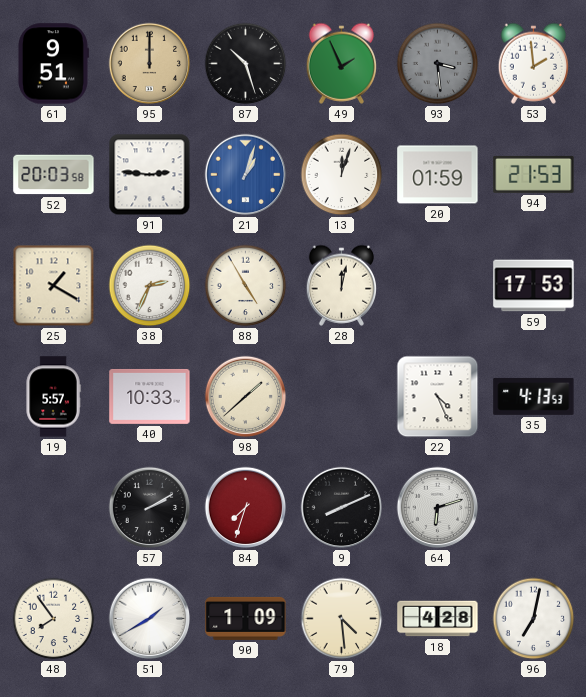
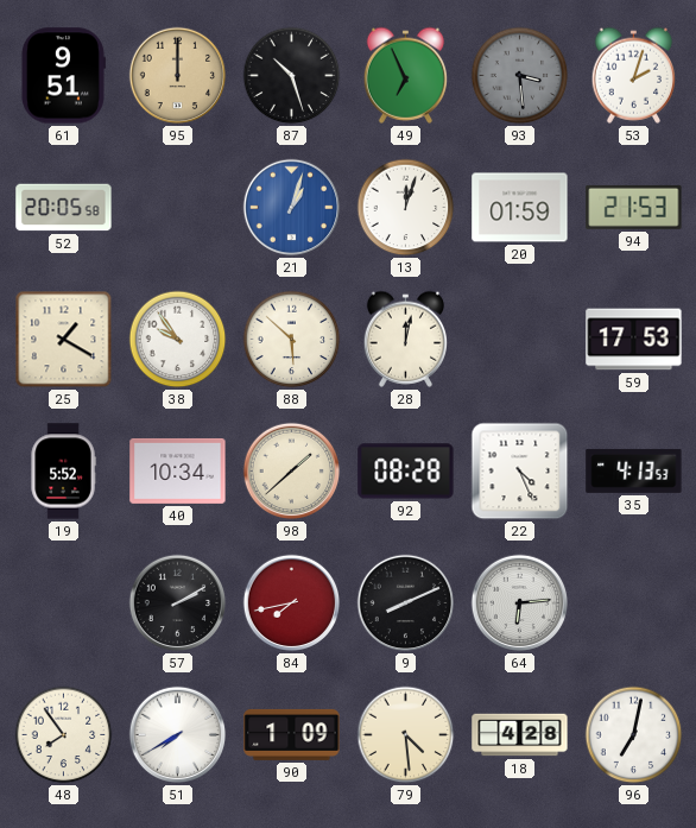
49: 1:56 -> 6:56 (405, 75)
53: 1:59 -> 2:03 (633, 75)
52: 20:03 -> 20:05 (64, 208)
91: 2:46 -> none (150, 175)
38: 2:34 -> 9:54 (178, 340)
88: 4:55 -> 5:52 (292, 340)
19: 5:57 -> 5:52 (63, 472)
40: 10:33 -> 10:34 (178, 470)
92: none -> 08:28 (406, 472)
84: 7:33 -> 7:43 (292, 603)
64: 6:12 -> 6:14 (520, 603)
51: 1:40 -> 7:40 (178, 735)
